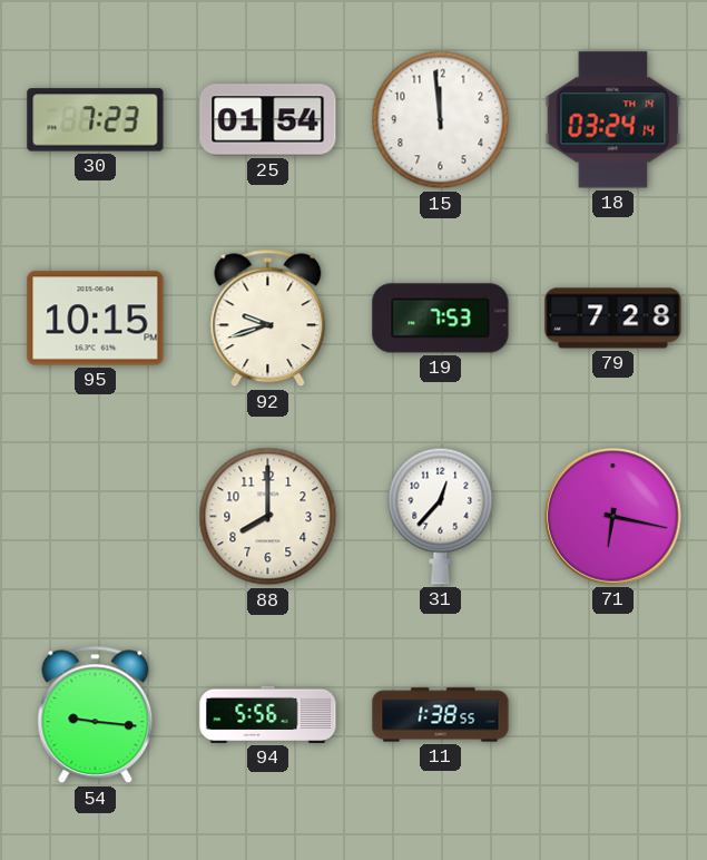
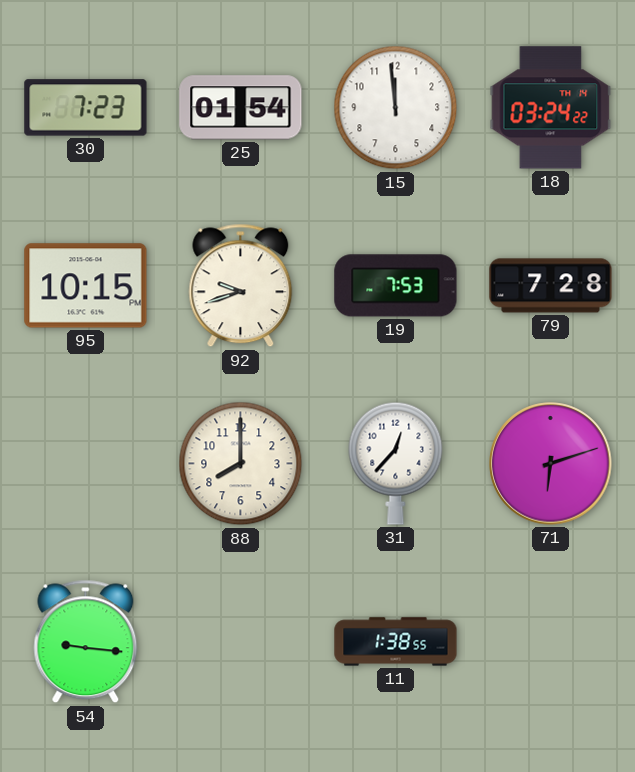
18: 03:24:14 -> 03:24:22 (551, 108)
71: 6:17 -> 6:12 (551, 464)
94: 5:56 -> none (268, 714)
